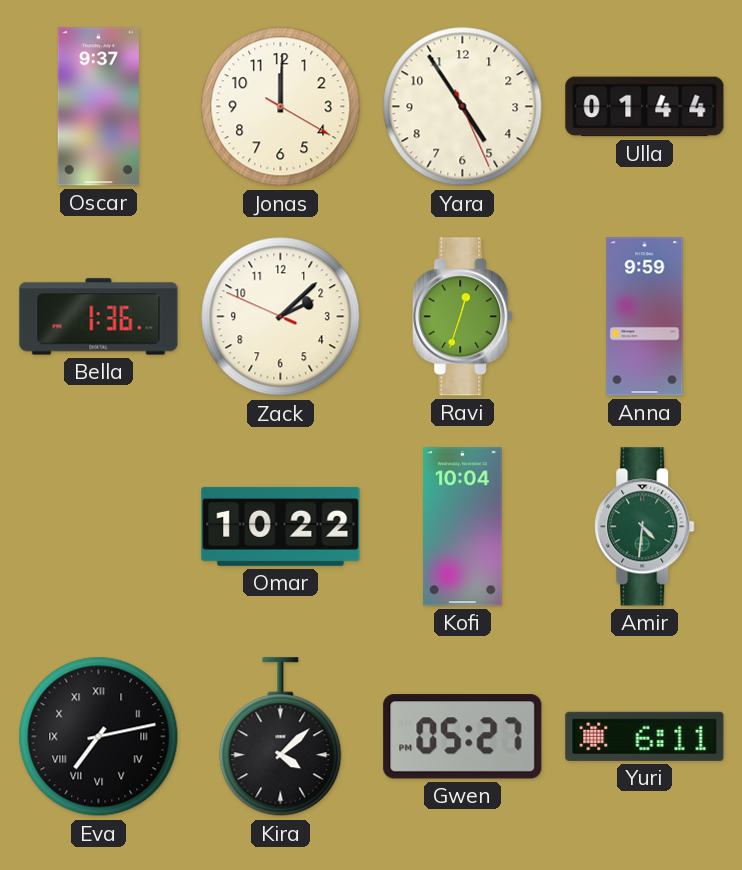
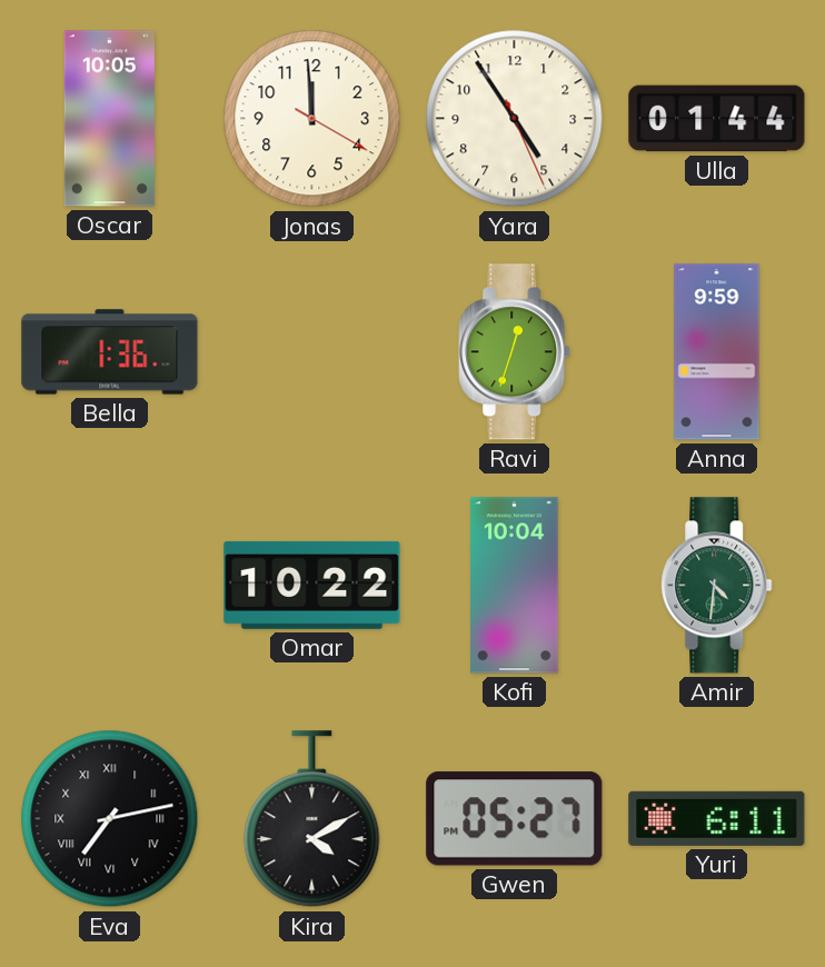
Oscar: 9:37 -> 10:05 (109, 119)
Jonas: 12:00 -> 11:59 (312, 119)
Zack: 2:07 -> none (281, 317)
Kira: 4:08 -> 4:10 (312, 819)
